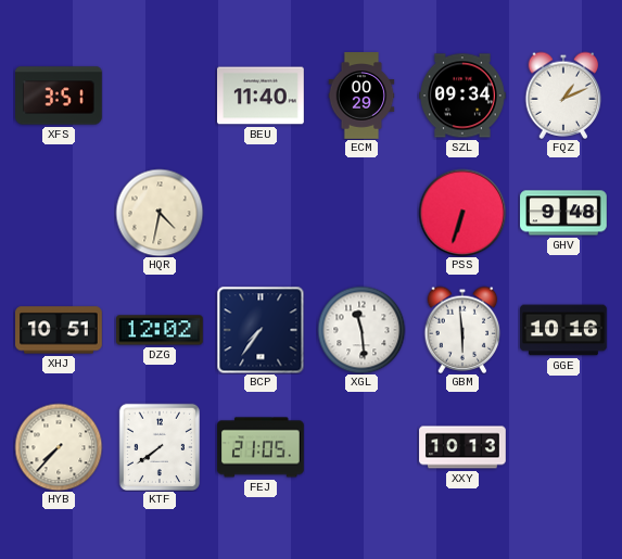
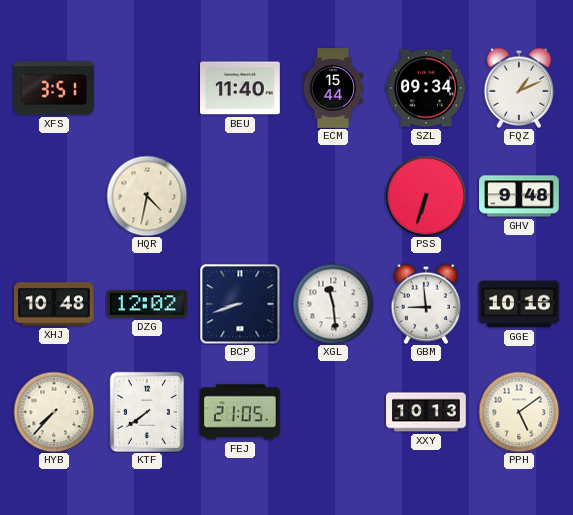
ECM: 00:29 -> 15:44 (333, 88)
XHJ: 10:51 -> 10:48 (55, 304)
BCP: 7:36 -> 8:42 (240, 304)
GBM: 5:59 -> 8:59 (426, 304)
PPH: none -> 5:09 (519, 412)
